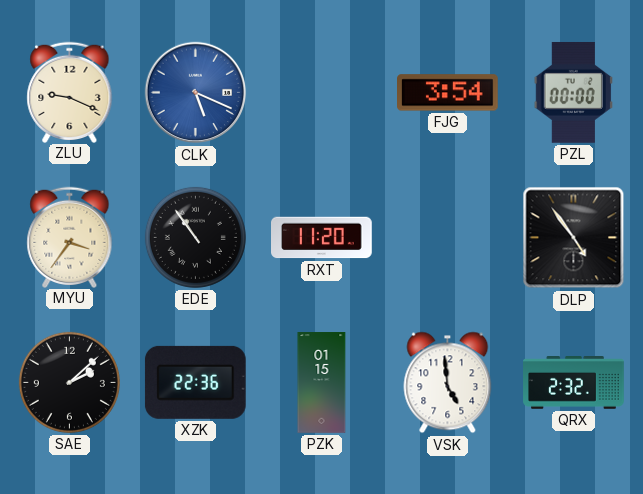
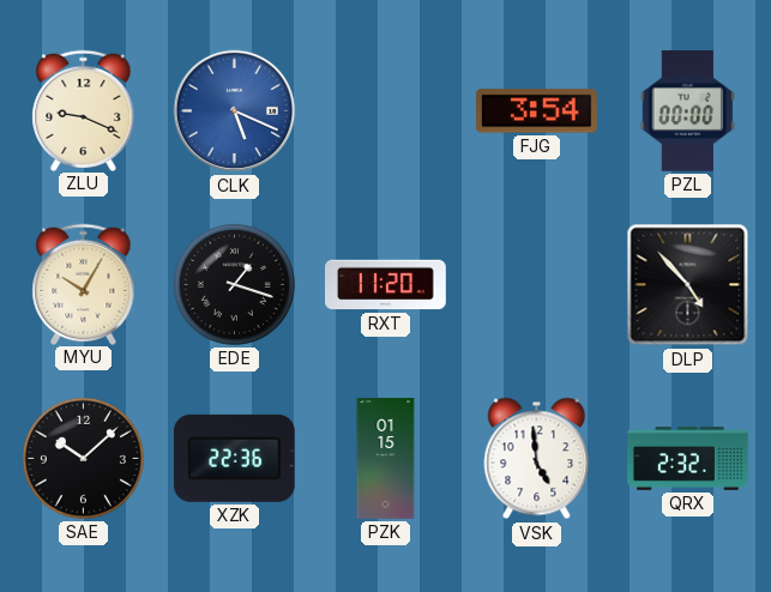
MYU: 3:36 -> 10:05 (84, 284)
EDE: 10:54 -> 1:18 (234, 284)
DLP: 4:54 -> 4:53 (688, 285)
SAE: 2:08 -> 10:08 (83, 458)
